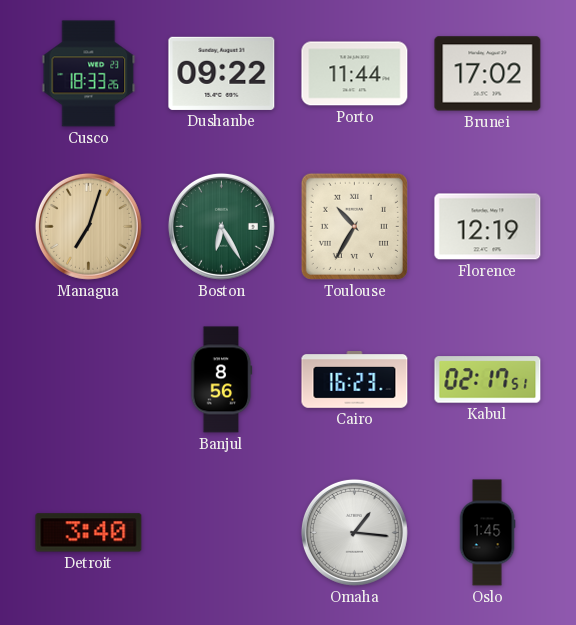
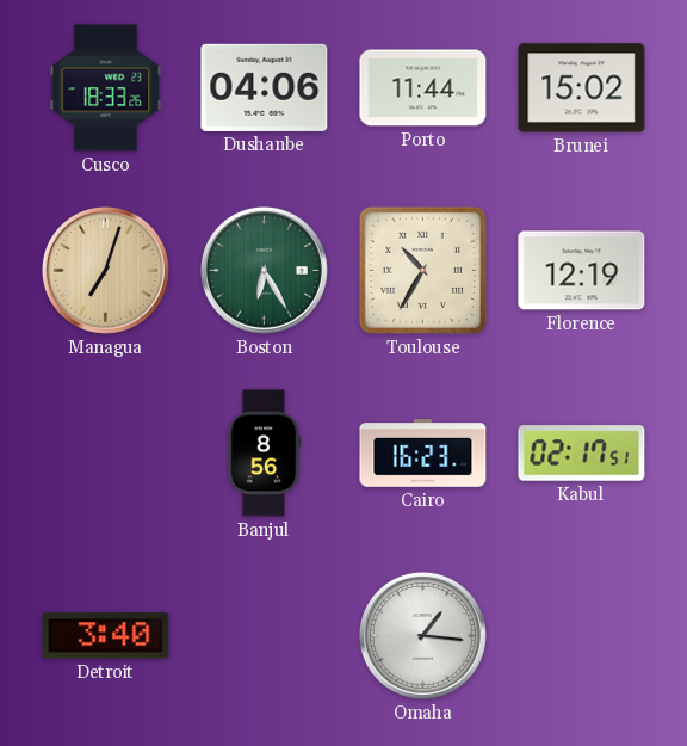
Dushanbe: 09:22 -> 04:06 (265, 87)
Brunei: 17:02 -> 15:02 (582, 88)
Oslo: 1:45 -> none (487, 533)
